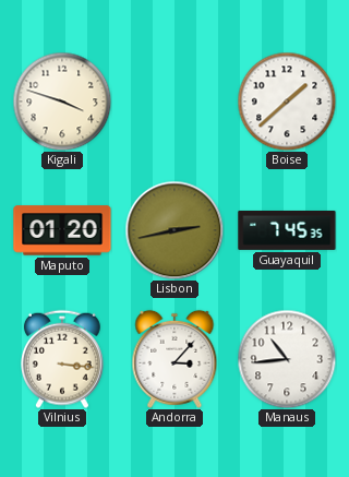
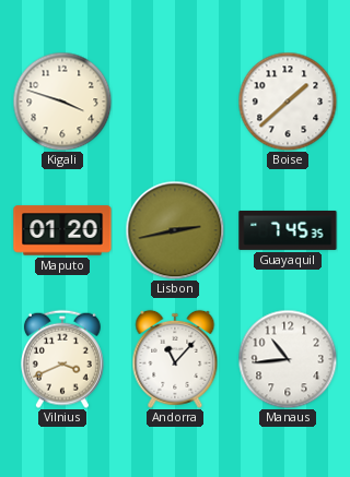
Vilnius: 3:16 -> 3:41 (62, 359)
Andorra: 3:07 -> 11:07 (175, 359)
